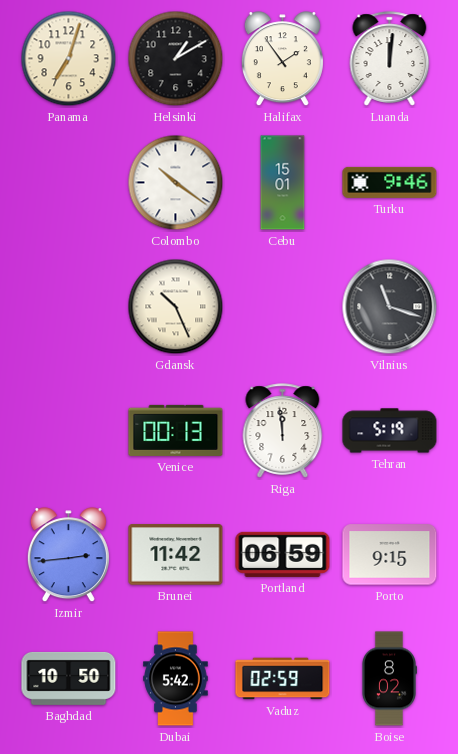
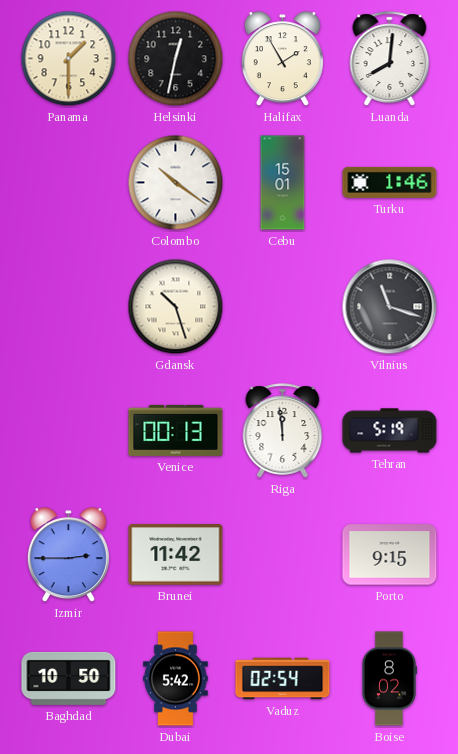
Panama: 7:03 -> 1:30 (69, 59)
Helsinki: 1:10 -> 12:32 (176, 59)
Halifax: 1:54 -> 1:55 (282, 59)
Luanda: 12:01 -> 8:01 (390, 59)
Turku: 9:46 -> 1:46 (390, 182)
Gdansk: 10:26 -> 10:27 (176, 307)
Izmir: 2:44 -> 2:45 (68, 555)
Portland: 06:59 -> none (283, 554)
Vaduz: 02:59 -> 02:54 (283, 679)
